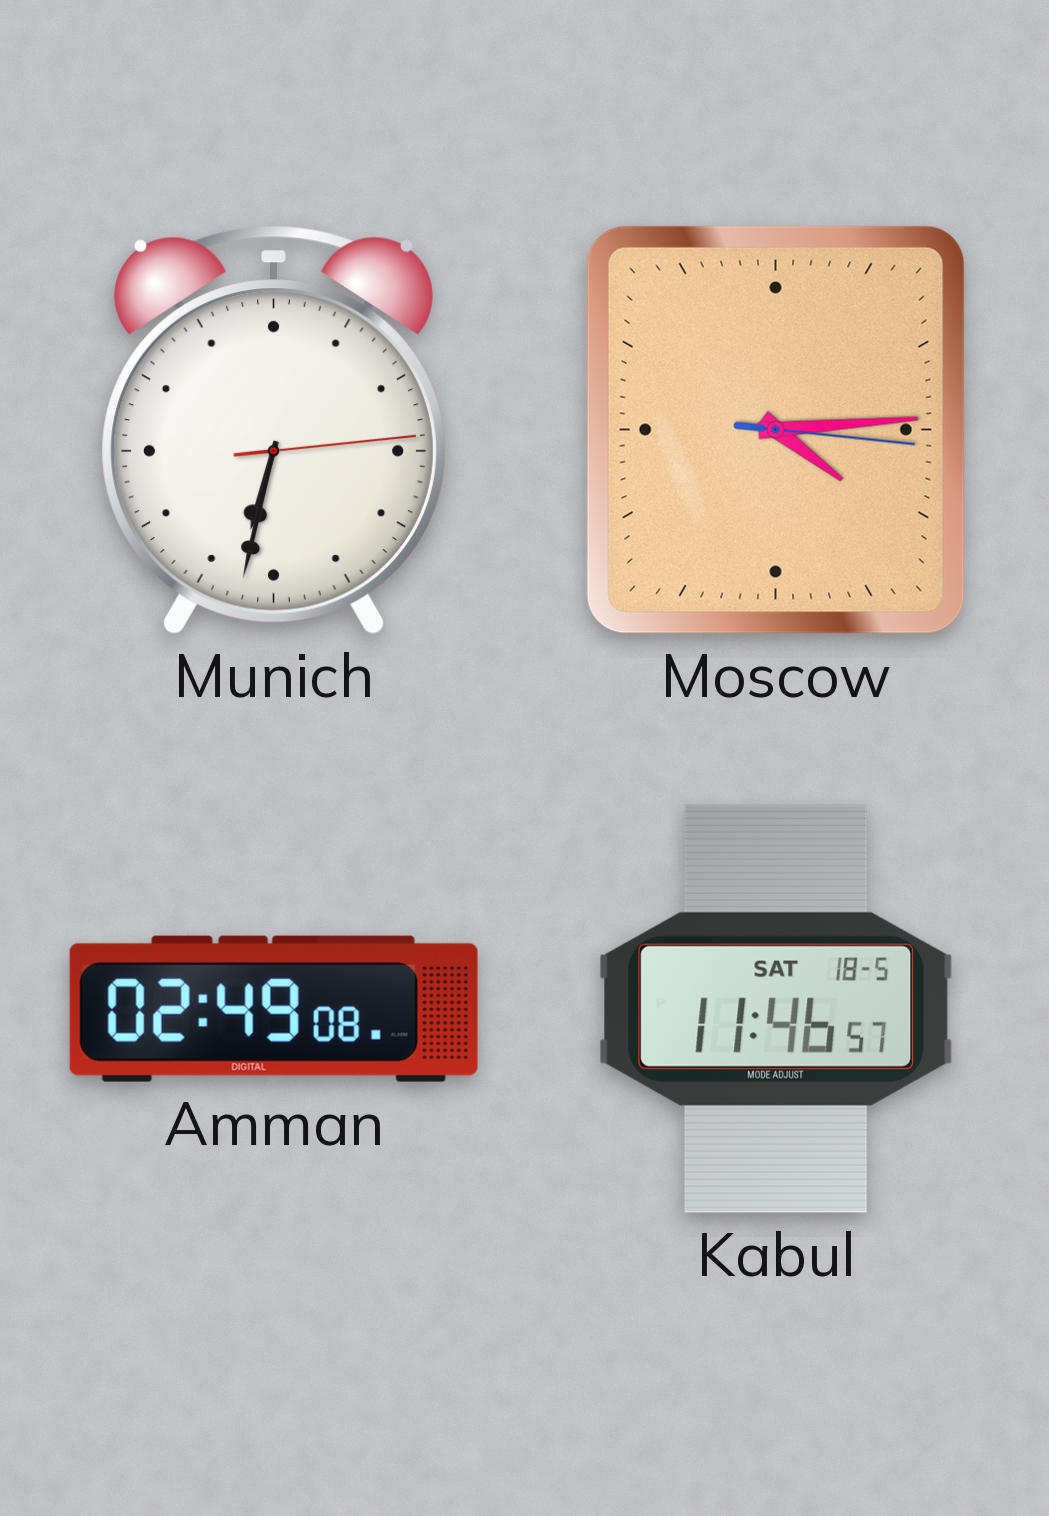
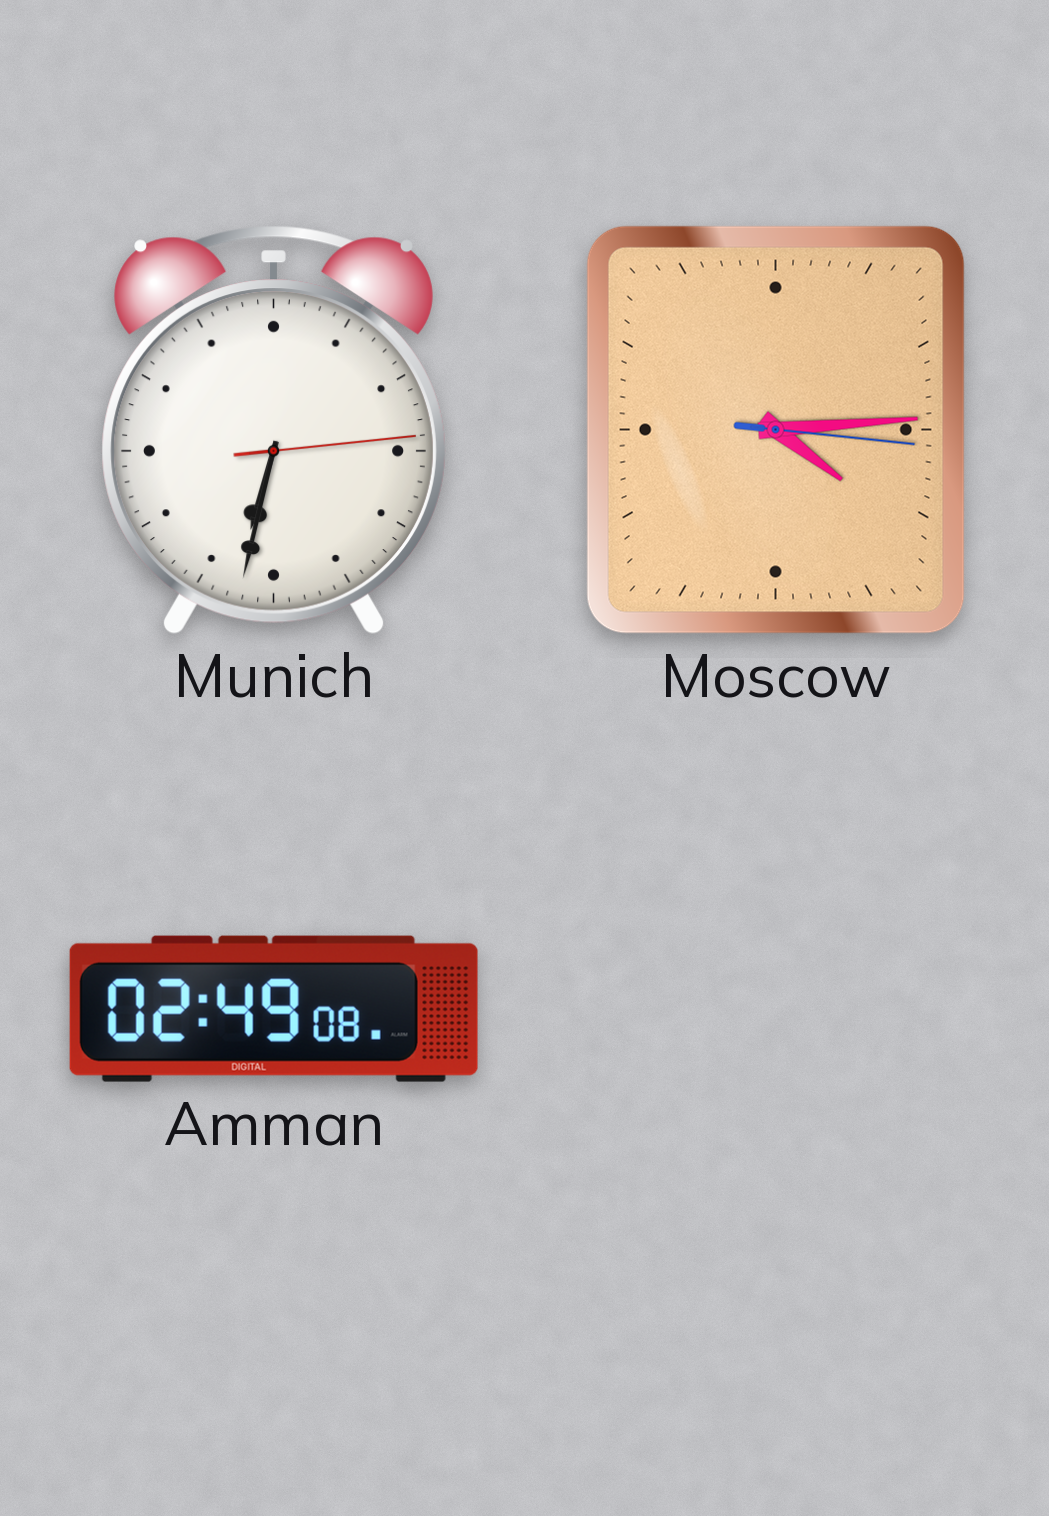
Kabul: 11:46 -> none (776, 1009)
